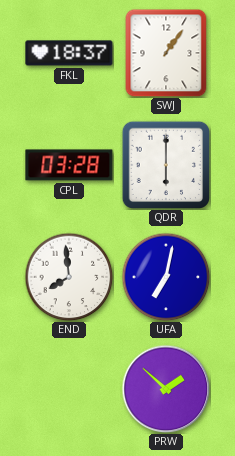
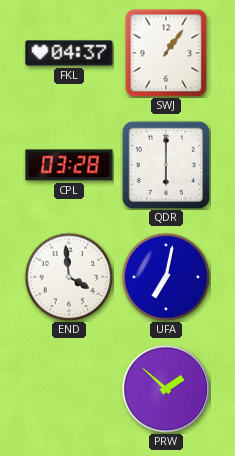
FKL: 18:37 -> 04:37 (69, 53)
END: 7:59 -> 3:59 (69, 277)
